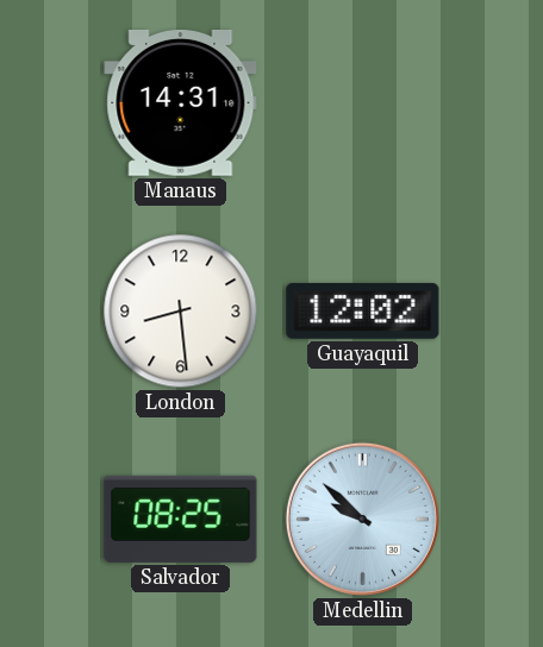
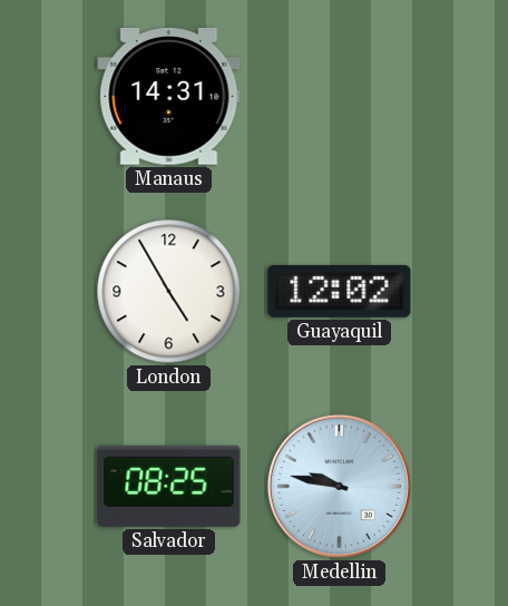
London: 8:29 -> 4:55 (169, 292)
Medellin: 9:52 -> 9:47 (339, 486)
